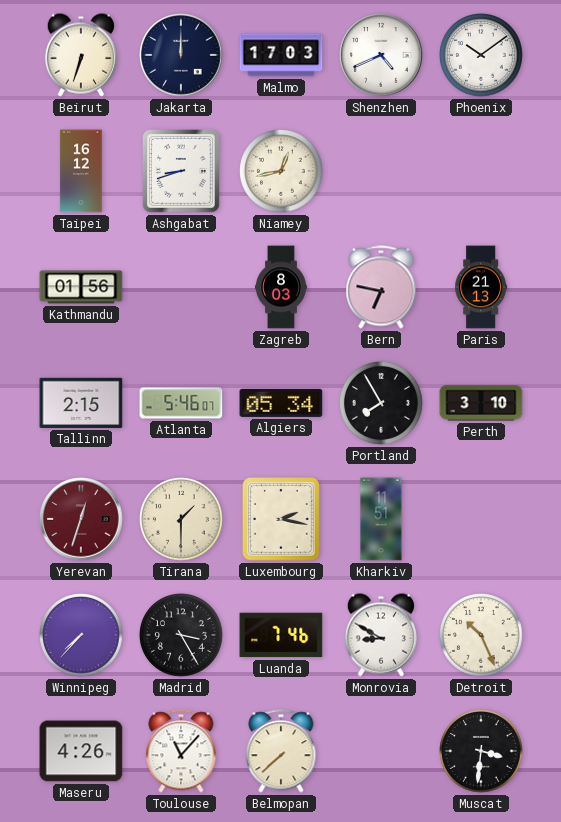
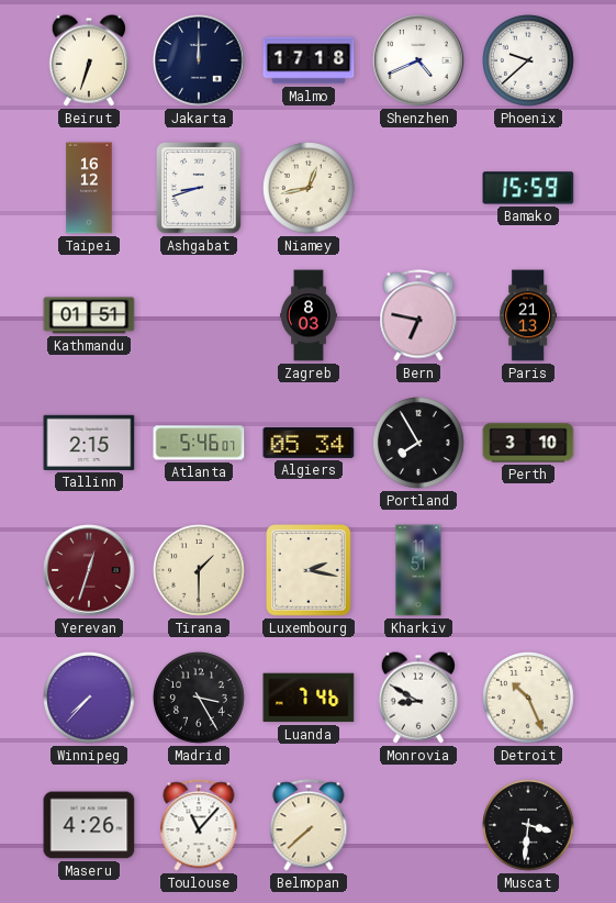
Malmo: 17:03 -> 17:18 (309, 60)
Phoenix: 10:09 -> 9:38 (529, 62)
Bamako: none -> 15:59 (528, 188)
Kathmandu: 01:56 -> 01:51 (89, 315)
